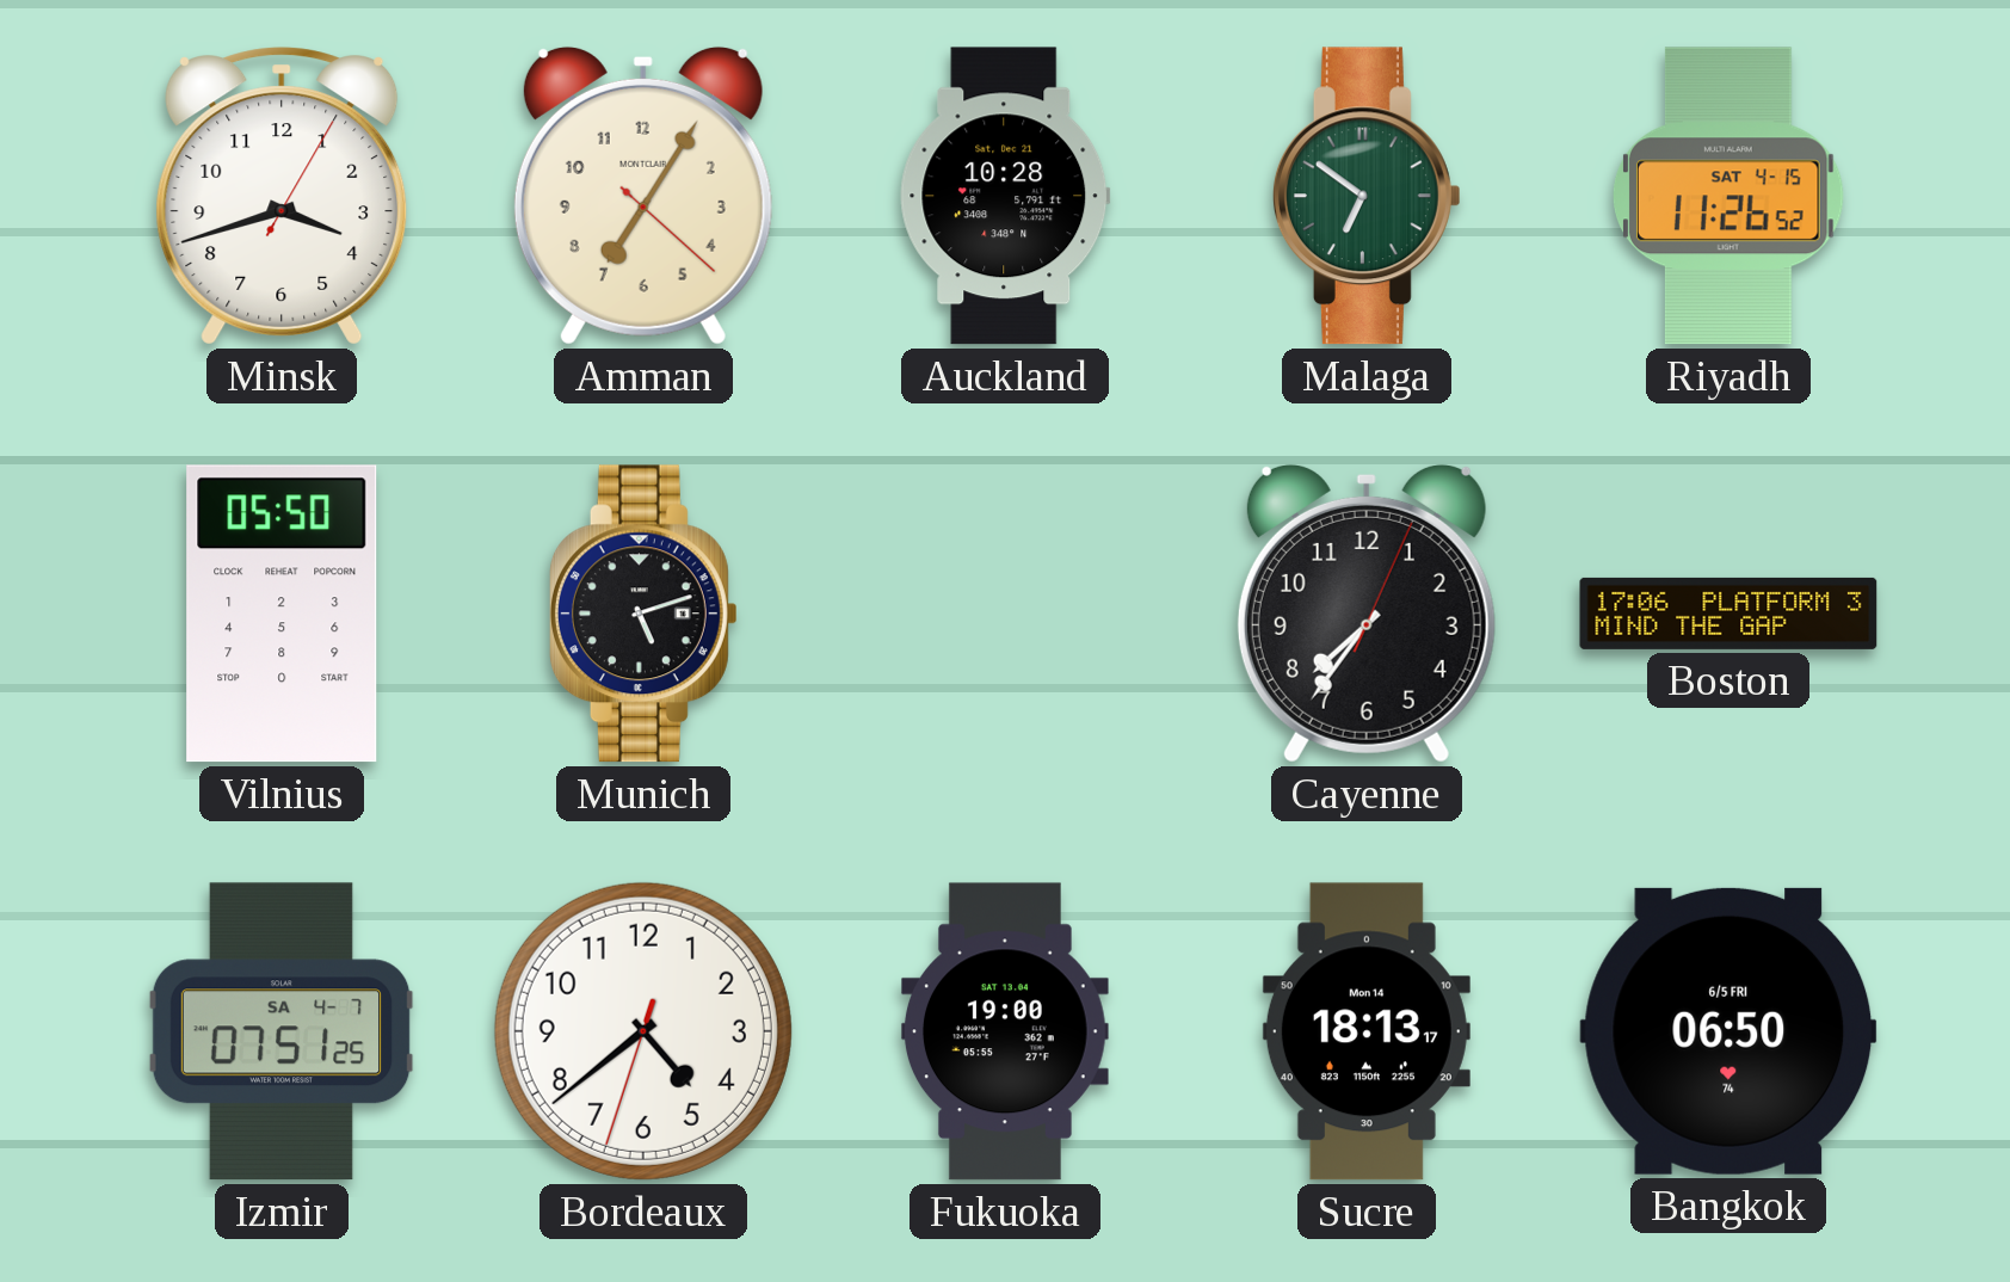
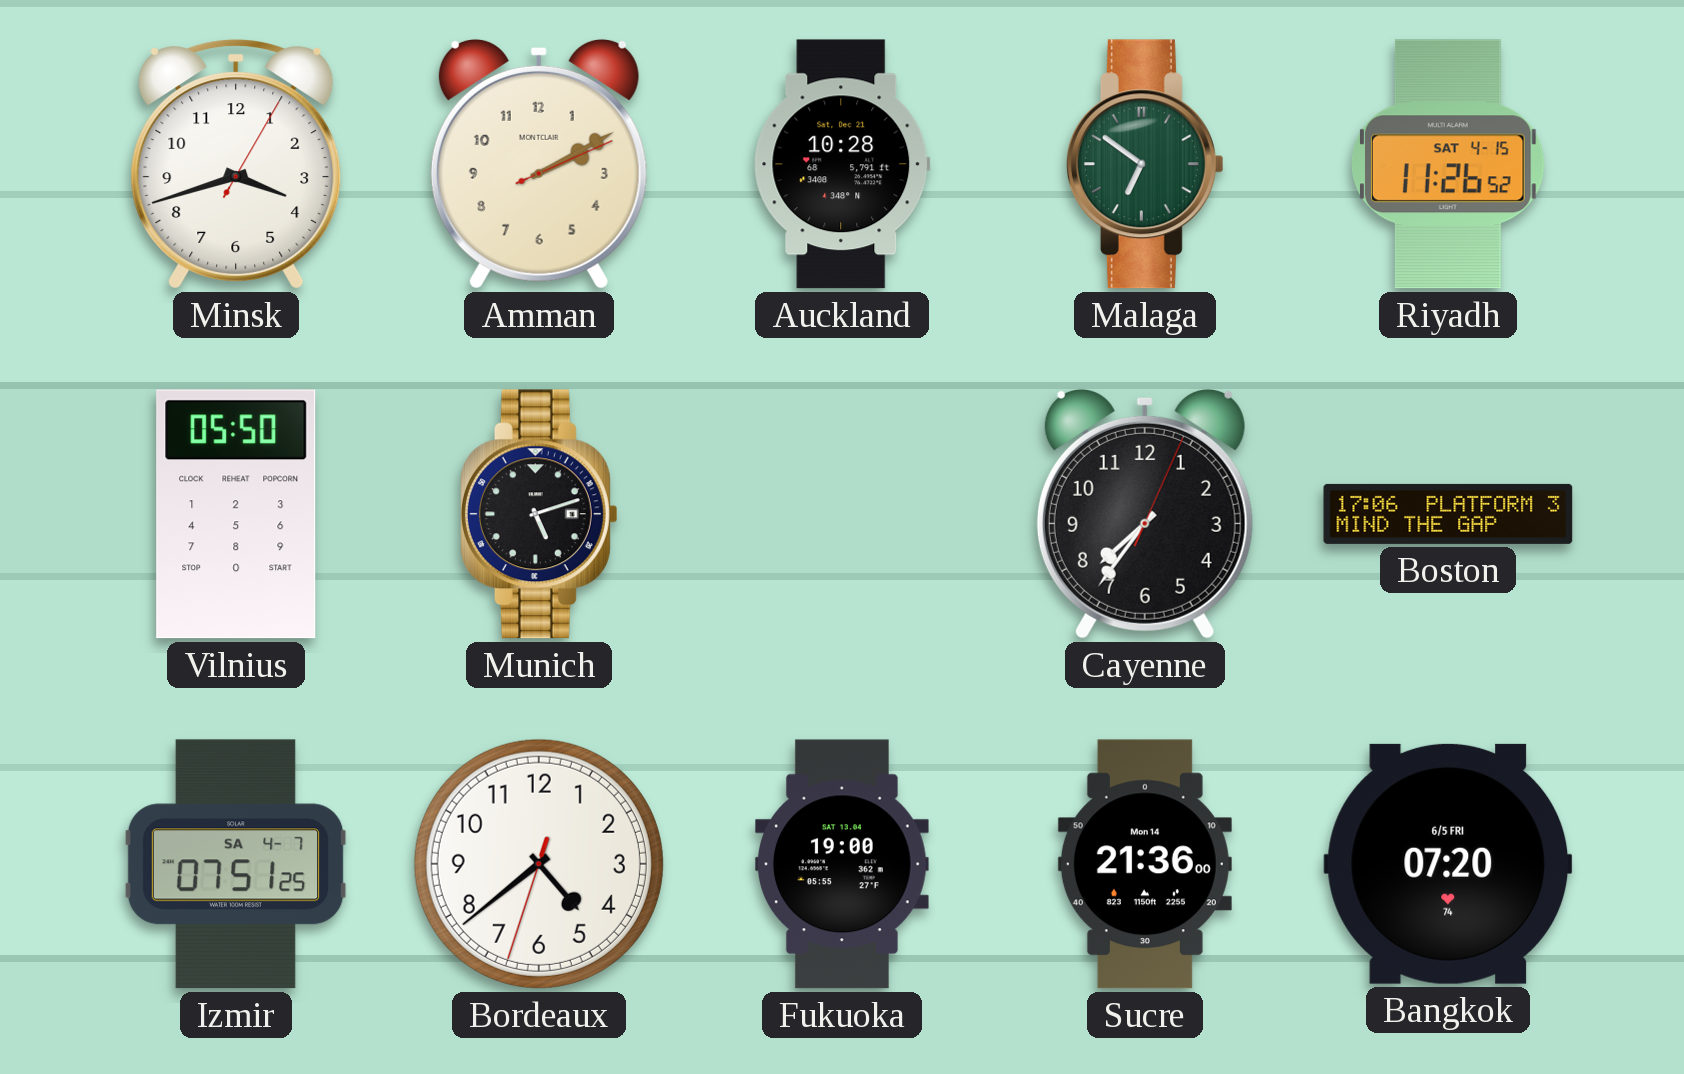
Amman: 7:05 -> 2:10 (539, 164)
Sucre: 18:13 -> 21:36 (1145, 864)
Bangkok: 06:50 -> 07:20 (1448, 864)
